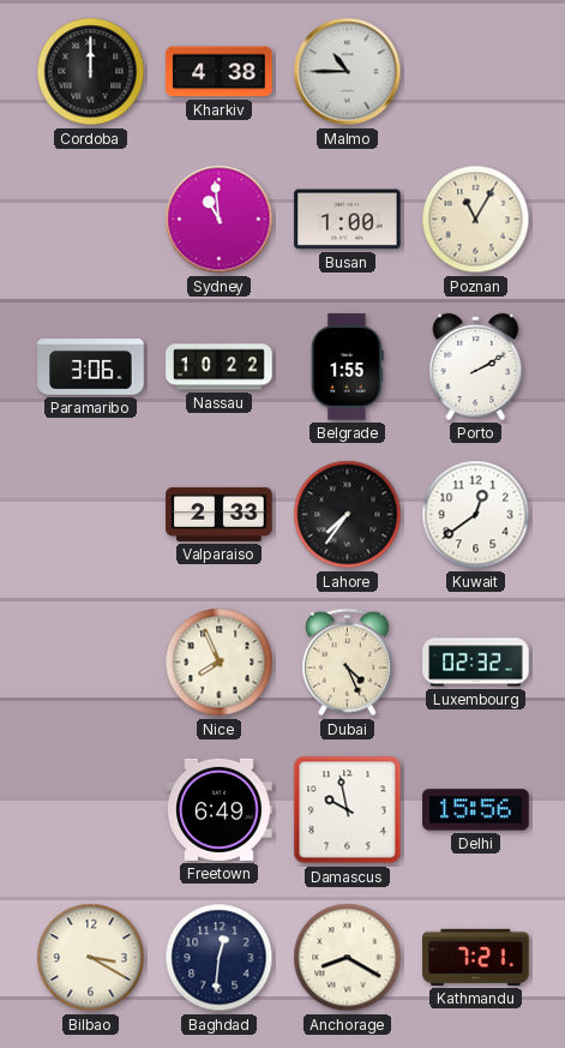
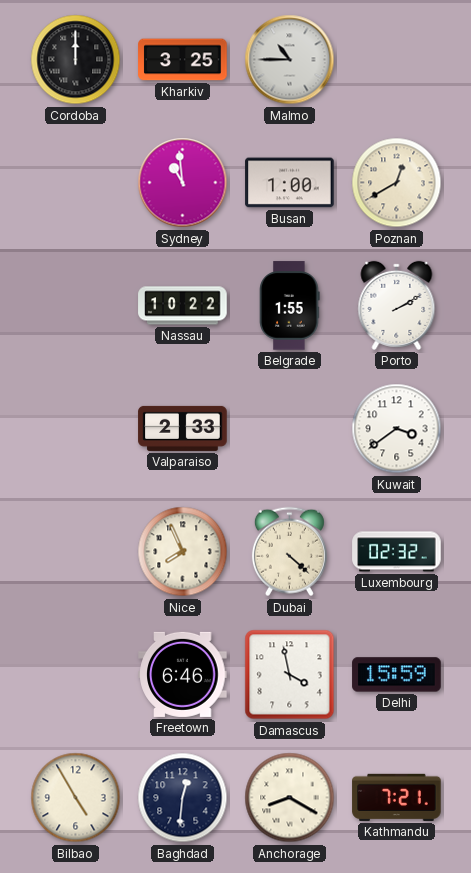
Kharkiv: 4:38 -> 3:25 (183, 60)
Poznan: 11:05 -> 12:40 (397, 183)
Paramaribo: 3:06 -> none (91, 367)
Lahore: 7:36 -> none (348, 515)
Kuwait: 12:39 -> 3:39 (397, 429)
Dubai: 4:26 -> 4:22 (289, 552)
Freetown: 6:49 -> 6:46 (183, 674)
Damascus: 9:58 -> 3:58 (290, 675)
Delhi: 15:56 -> 15:59 (397, 675)
Bilbao: 3:20 -> 4:55 (76, 798)
